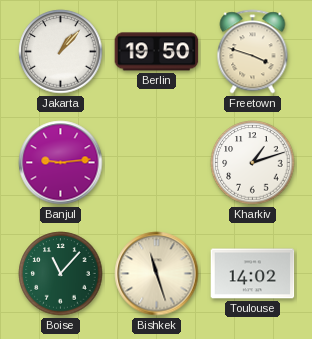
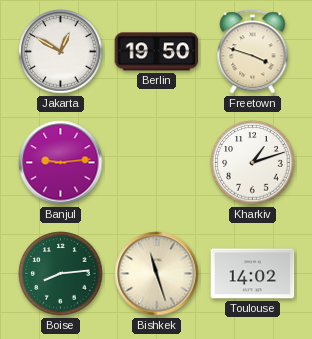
Jakarta: 1:07 -> 12:50 (61, 52)
Boise: 11:07 -> 8:14 (61, 274)
